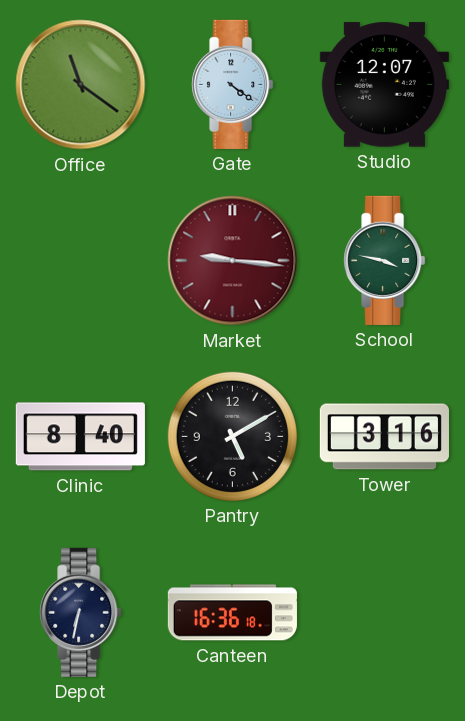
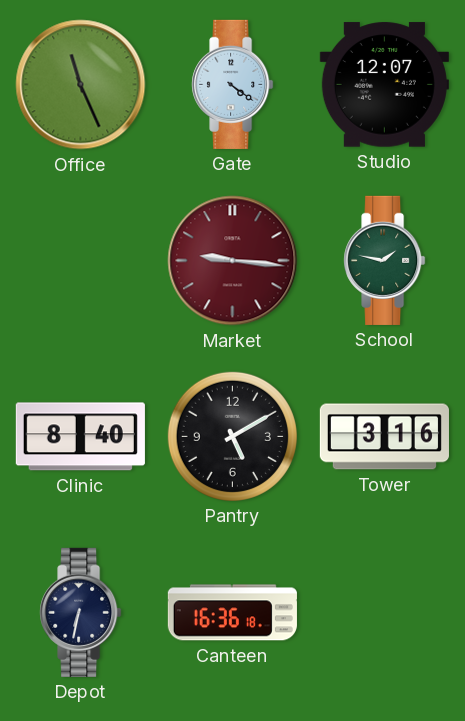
Office: 11:21 -> 11:26 (81, 85)
School: 3:47 -> 1:47 (385, 260)
